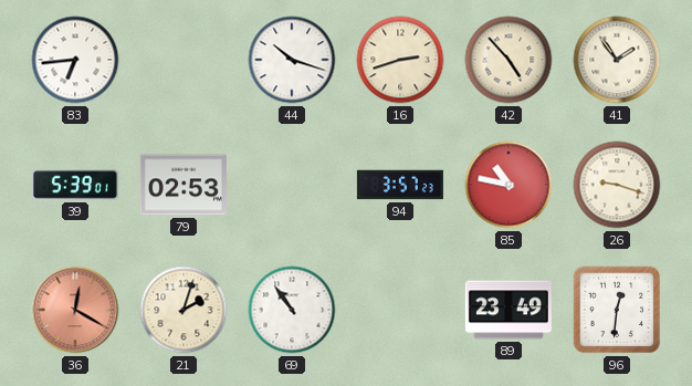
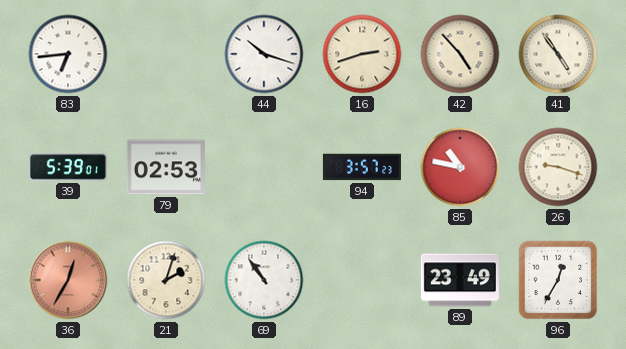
41: 1:54 -> 4:54 (558, 54)
36: 12:20 -> 12:35 (68, 280)
96: 12:31 -> 12:35 (558, 280)
